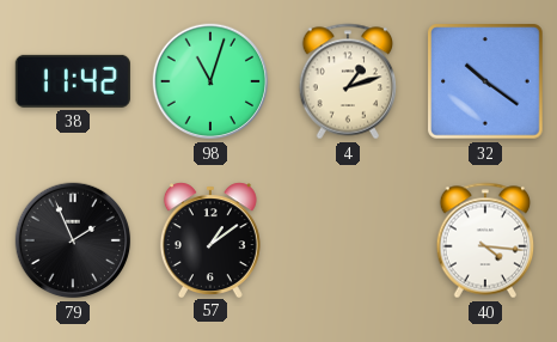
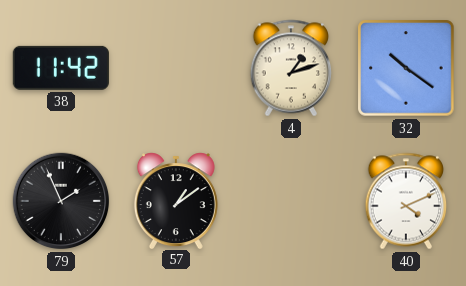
98: 11:03 -> none (210, 81)
40: 4:16 -> 4:11 (406, 201)
